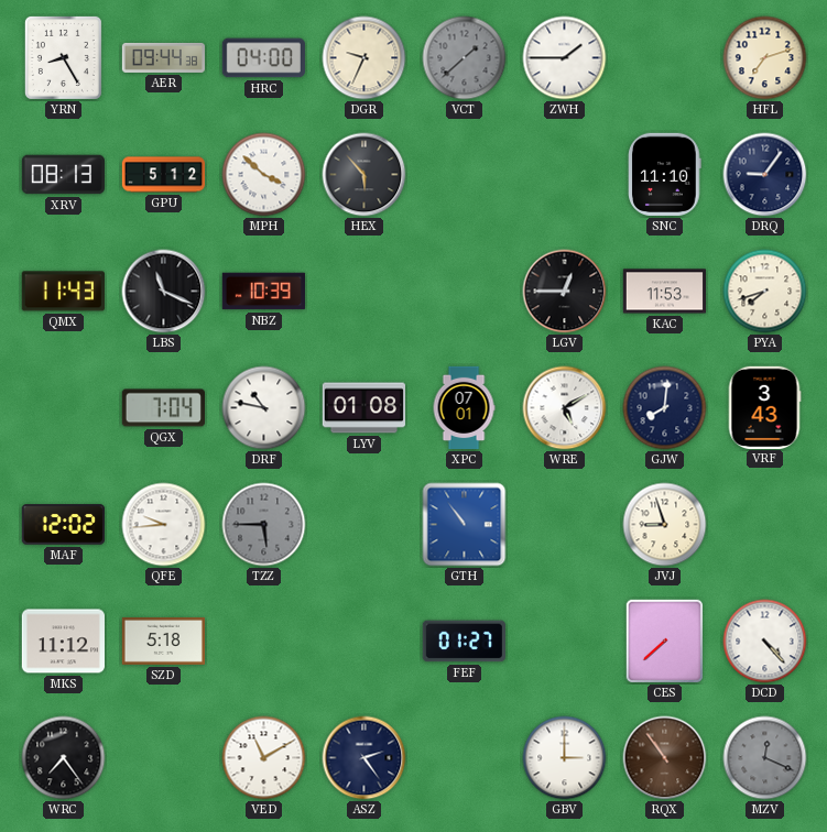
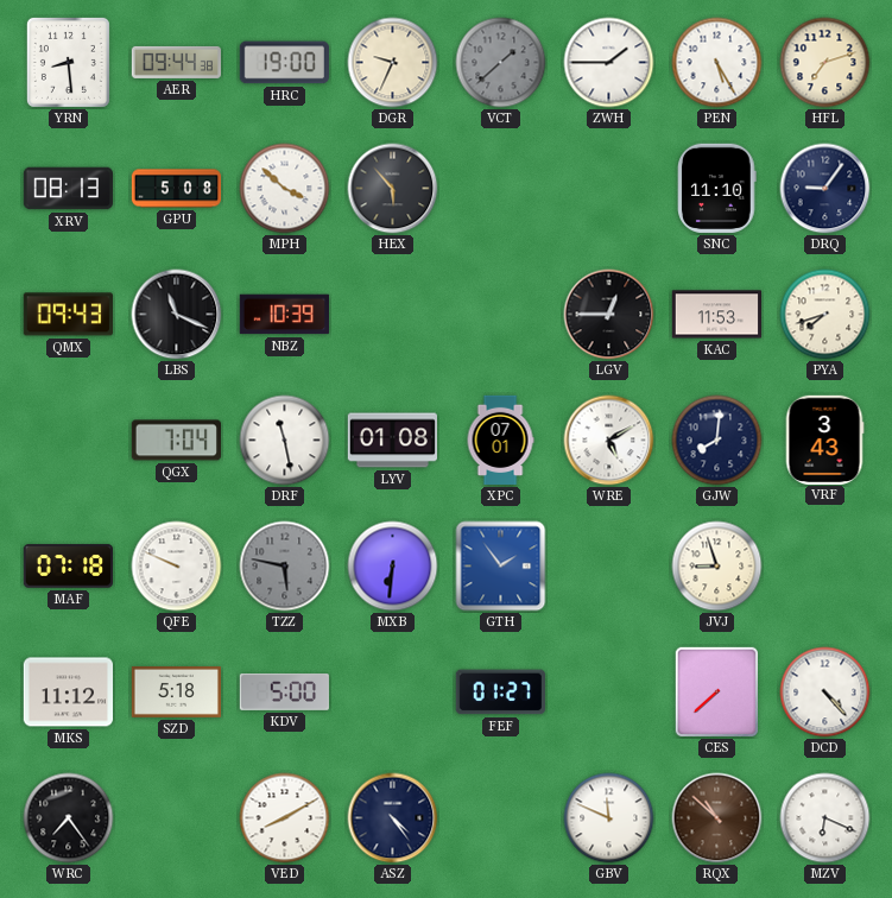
YRN: 8:25 -> 8:29 (68, 62)
HRC: 04:00 -> 19:00 (284, 63)
PEN: none -> 5:25 (717, 63)
GPU: 5:12 -> 5:08 (177, 189)
QMX: 11:43 -> 09:43 (68, 315)
DRF: 10:47 -> 11:28 (285, 441)
MAF: 12:02 -> 07:18 (68, 567)
QFE: 9:44 -> 9:49 (177, 567)
TZZ: 5:45 -> 5:47 (285, 567)
MXB: none -> 6:31 (393, 567)
GTH: 10:54 -> 1:54 (501, 567)
KDV: none -> 5:00 (284, 693)
VED: 11:10 -> 8:10 (285, 818)
ASZ: 2:24 -> 4:24 (393, 818)
GBV: 3:00 -> 11:49 (609, 818)
RQX: 10:54 -> 10:52 (717, 818)
MZV: 12:19 -> 6:19 (825, 818)
MZV dial: grey -> white (825, 818)
